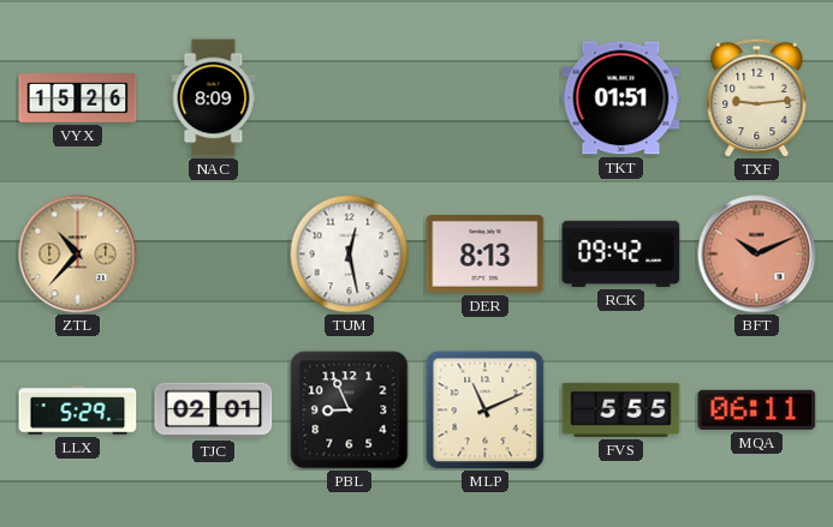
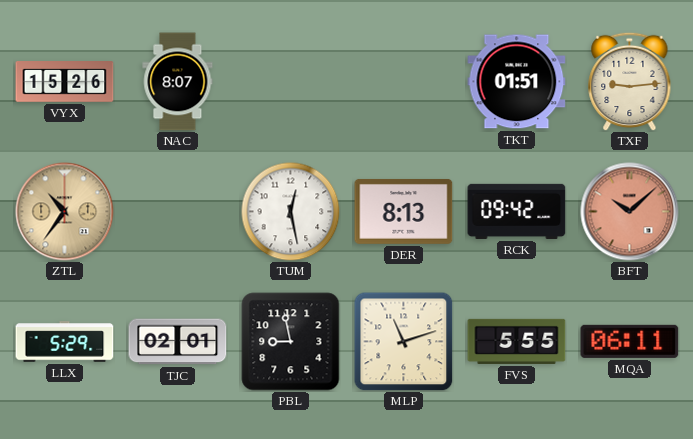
NAC: 8:09 -> 8:07 (178, 82)
ZTL: 10:37 -> 10:36 (65, 212)
BFT: 10:11 -> 10:08 (630, 212)
PBL: 8:56 -> 8:58 (291, 342)
MLP: 11:11 -> 11:12 (403, 341)
